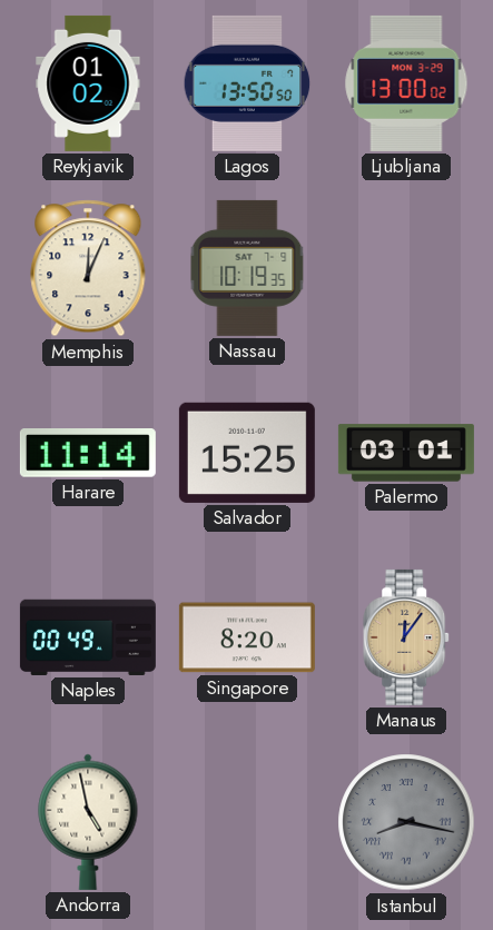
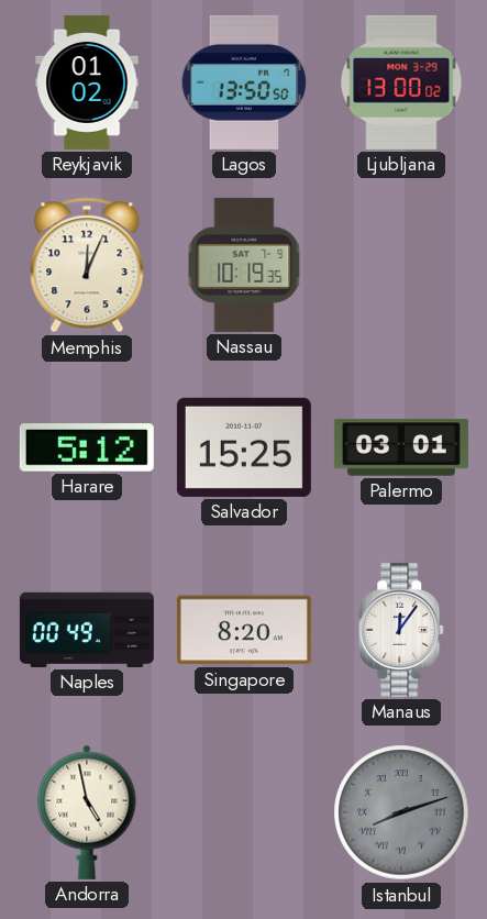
Harare: 11:14 -> 5:12 (87, 449)
Manaus dial: champagne -> white (402, 630)
Istanbul: 8:17 -> 8:12 (401, 812)
